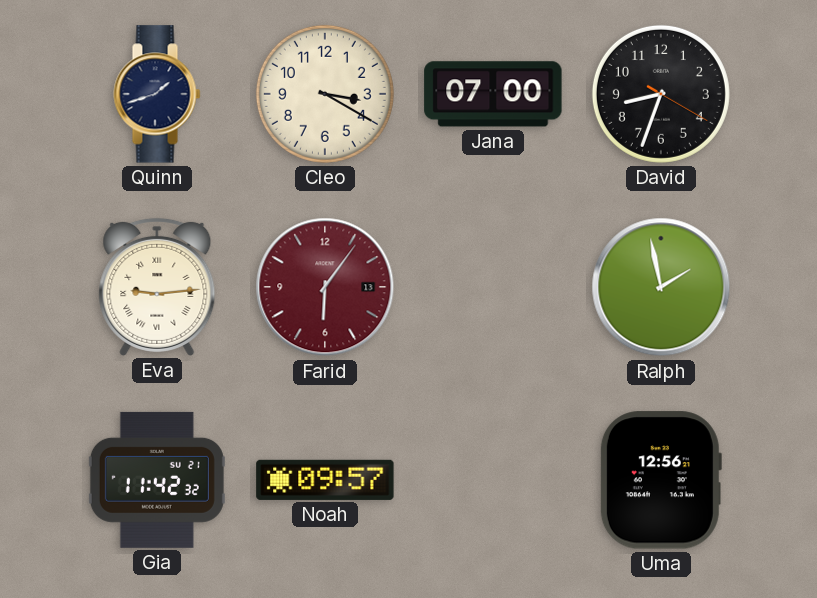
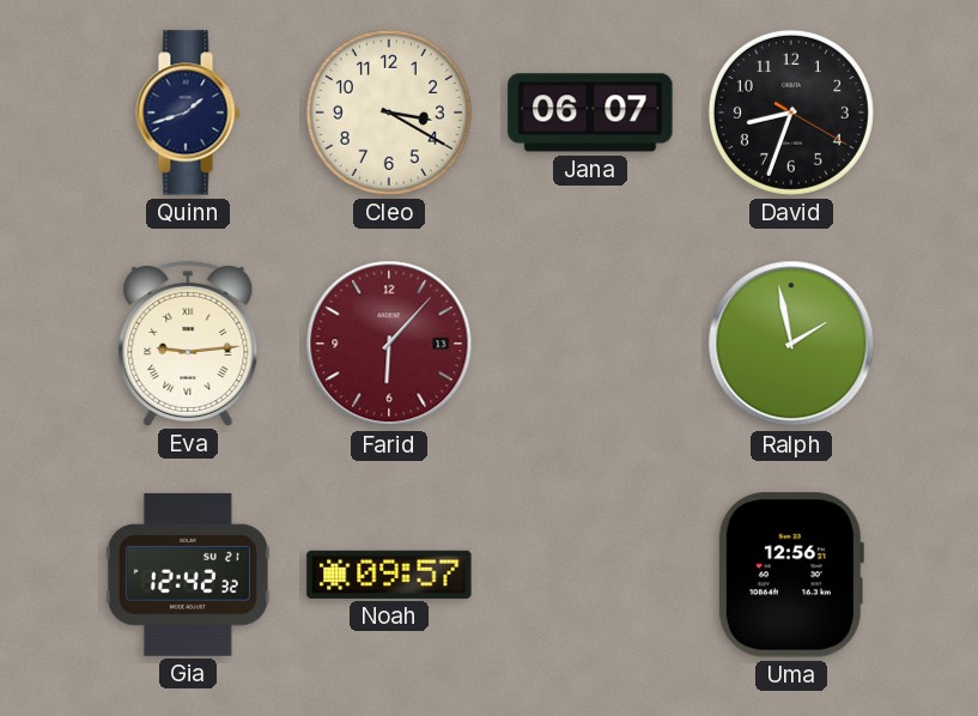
Jana: 07:00 -> 06:07 (590, 113)
Farid: 6:06 -> 6:07 (389, 344)
Gia: 11:42 -> 12:42 (188, 575)
